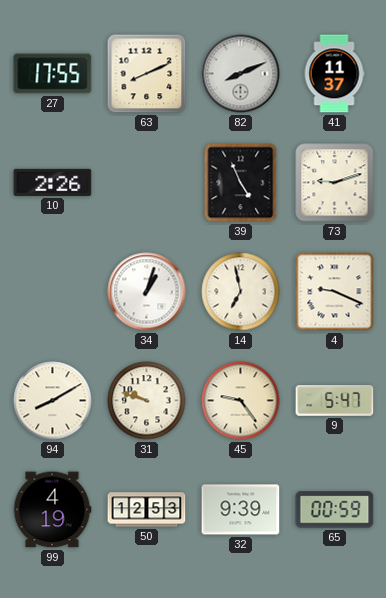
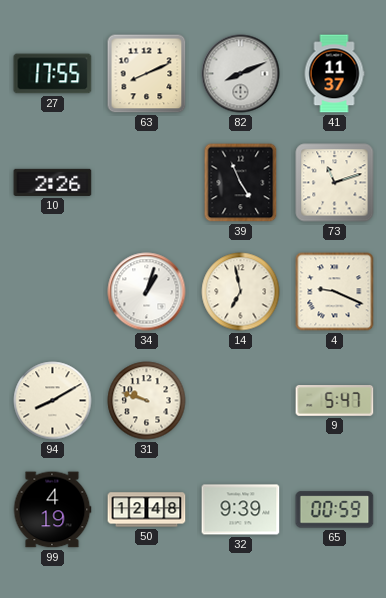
73: 9:12 -> 11:12 (335, 183)
45: 9:24 -> none (241, 401)
50: 12:53 -> 12:48 (147, 510)
